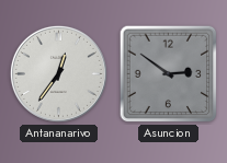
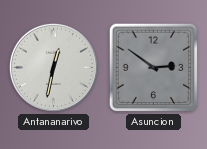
Antananarivo: 12:36 -> 12:32 (53, 67)
